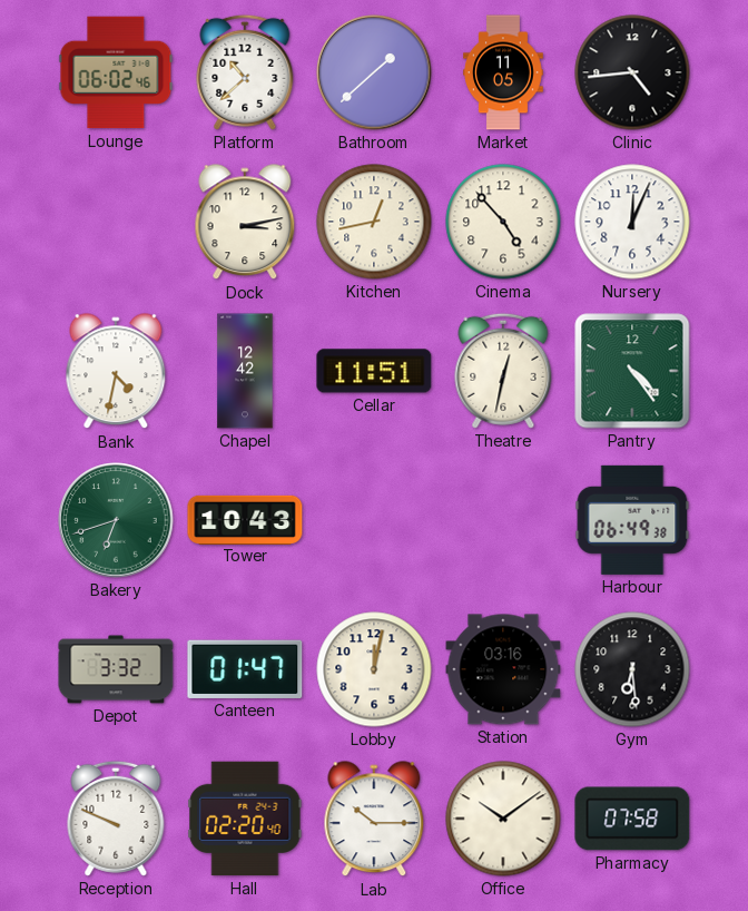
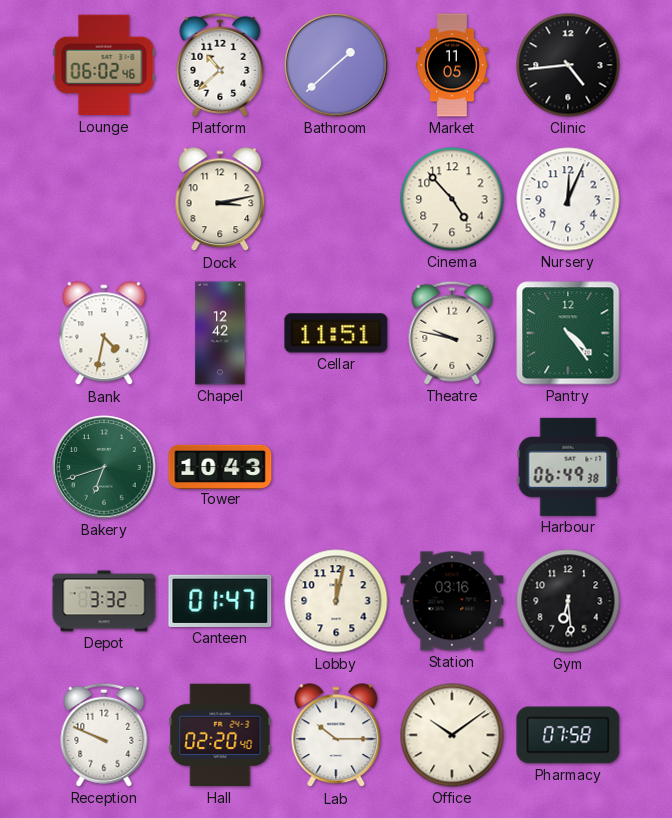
Kitchen: 12:43 -> none (374, 222)
Theatre: 12:32 -> 9:47 (452, 333)
